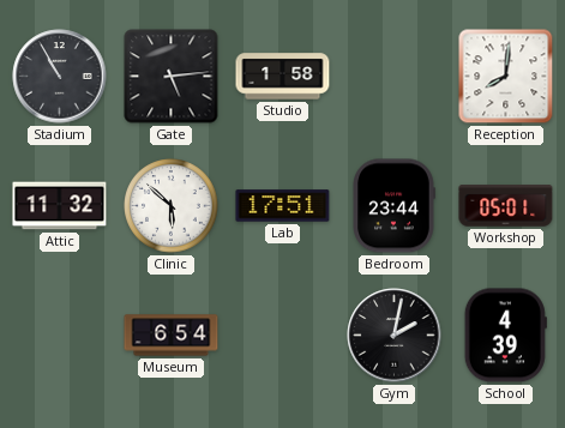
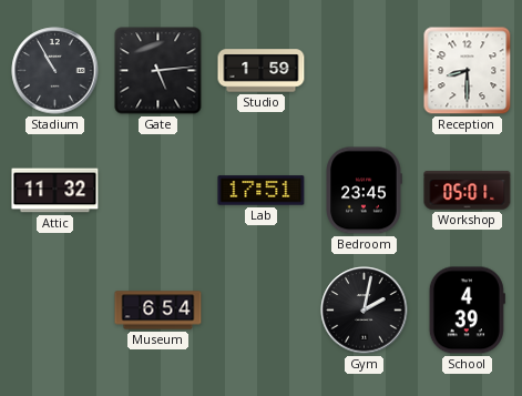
Studio: 1:58 -> 1:59 (262, 71)
Reception: 8:01 -> 8:30 (468, 71)
Clinic: 5:52 -> none (172, 206)
Bedroom: 23:44 -> 23:45 (364, 191)
